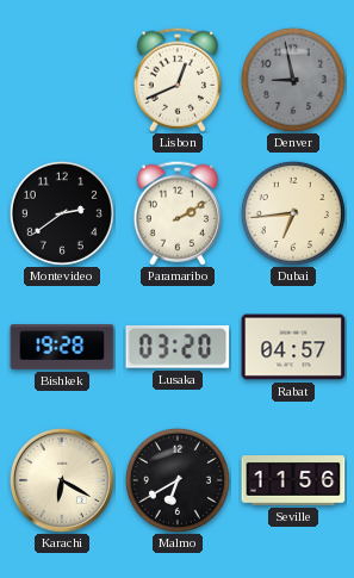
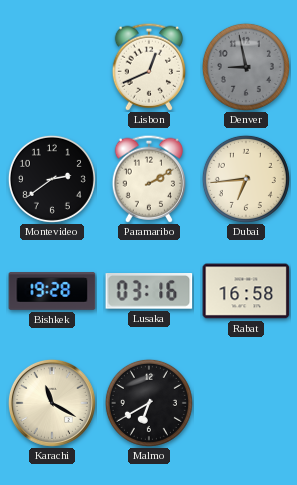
Lusaka: 03:20 -> 03:16 (149, 292)
Rabat: 04:57 -> 16:58 (246, 291)
Karachi: 6:20 -> 11:20 (52, 403)
Seville: 11:56 -> none (293, 480)
